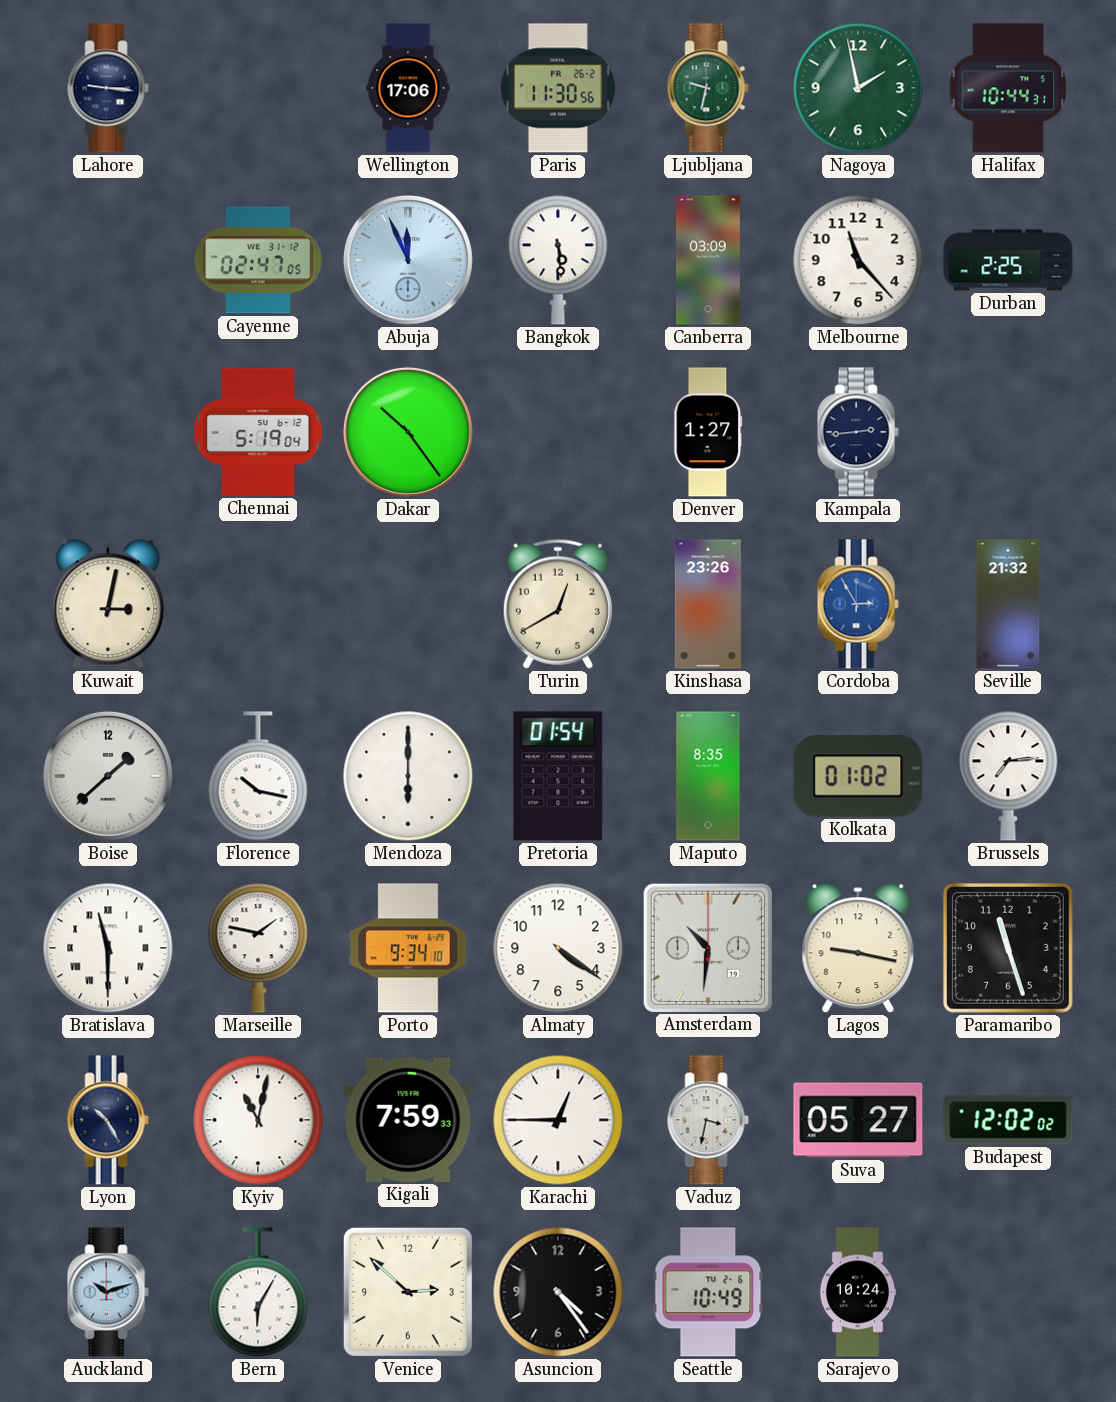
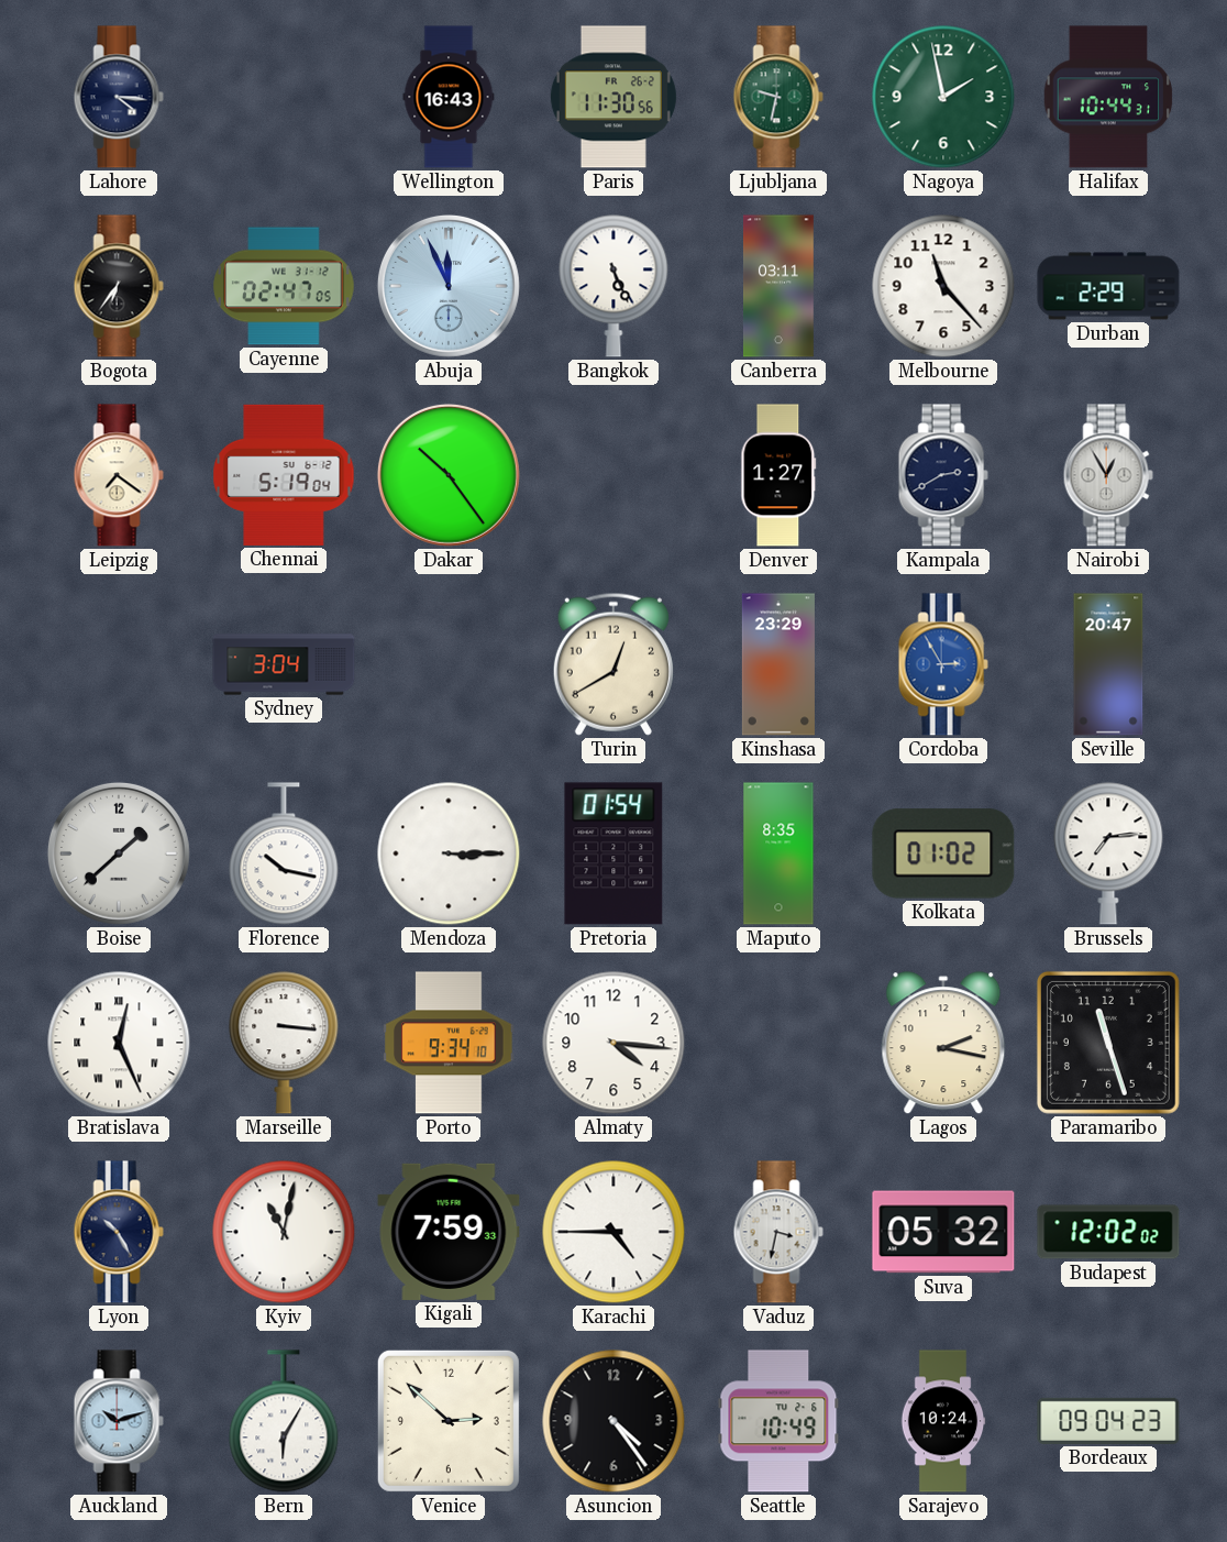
Lahore: 9:16 -> 4:16 (119, 97)
Wellington: 17:06 -> 16:43 (449, 97)
Bogota: none -> 6:36 (119, 286)
Bangkok: 5:29 -> 5:26 (613, 286)
Canberra: 03:09 -> 03:11 (780, 286)
Durban: 2:25 -> 2:29 (1108, 286)
Leipzig: none -> 7:21 (119, 475)
Kampala: 2:44 -> 2:40 (943, 475)
Nairobi: none -> 12:55 (1108, 475)
Kuwait: 3:02 -> none (108, 605)
Sydney: none -> 3:04 (284, 664)
Kinshasa: 23:26 -> 23:29 (778, 664)
Seville: 21:32 -> 20:47 (1108, 664)
Mendoza: 6:00 -> 3:15 (449, 853)
Bratislava: 11:30 -> 12:26 (119, 1043)
Marseille: 1:47 -> 3:16 (284, 1043)
Almaty: 4:21 -> 4:16 (613, 1043)
Amsterdam: 10:31 -> none (707, 947)
Lagos: 9:17 -> 2:17 (943, 1044)
Karachi: 12:45 -> 4:45 (613, 1232)
Suva: 05:27 -> 05:32 (943, 1232)
Bordeaux: none -> 09:04 (1108, 1421)
